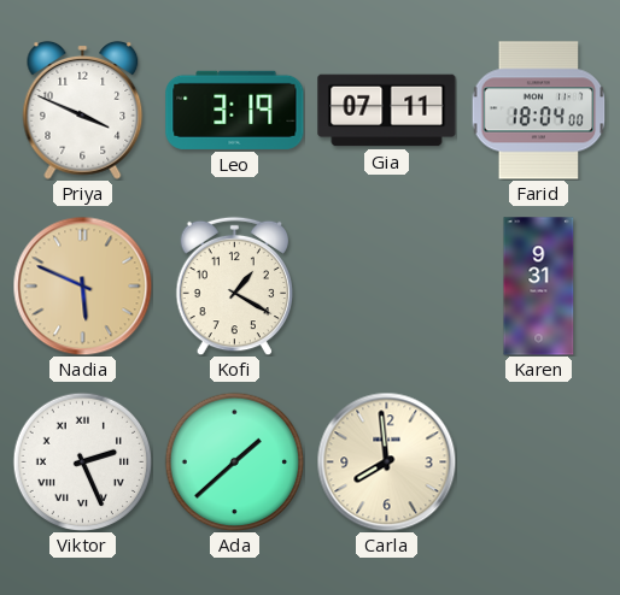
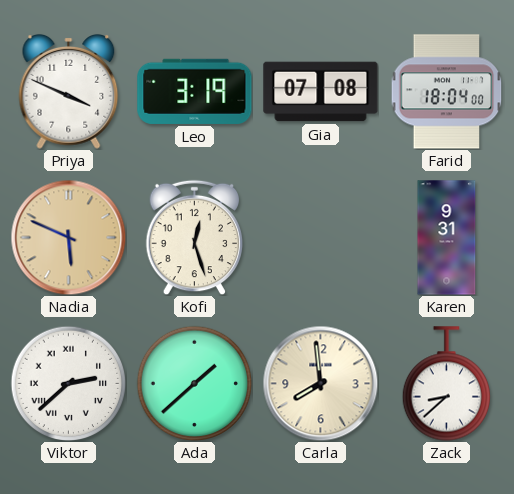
Gia: 07:11 -> 07:08 (321, 92)
Kofi: 1:20 -> 12:27 (195, 237)
Viktor: 2:26 -> 2:38 (68, 383)
Zack: none -> 8:38 (446, 384)
